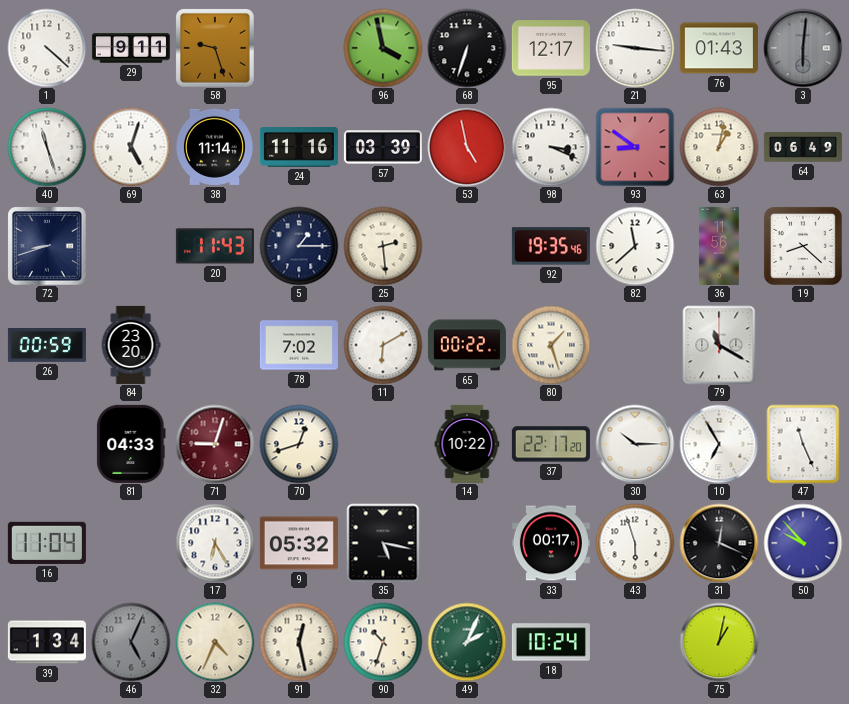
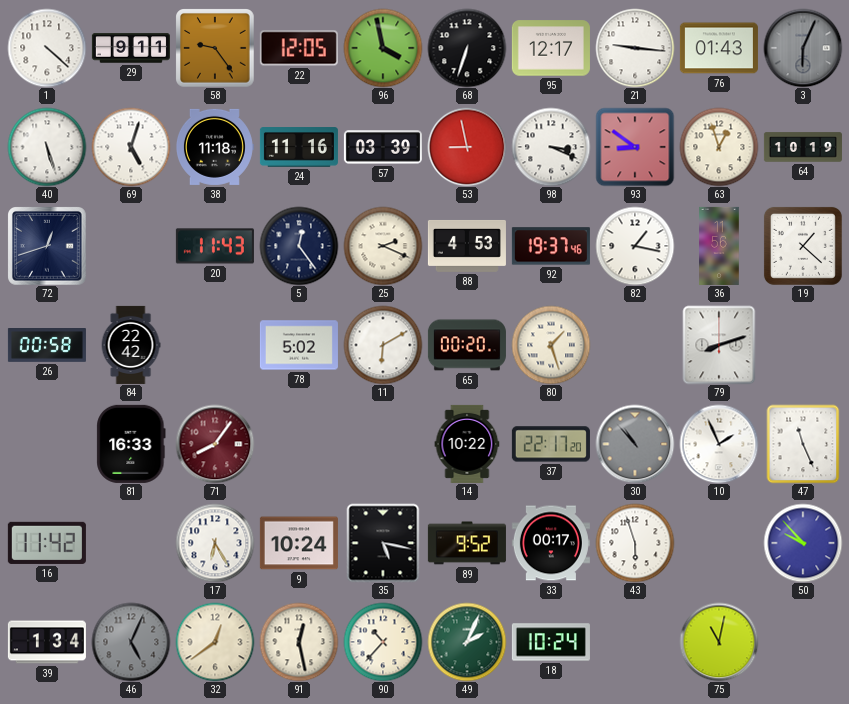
58: 9:27 -> 9:24 (215, 48)
22: none -> 12:05 (299, 48)
3: 6:01 -> 6:04 (803, 48)
40: 11:27 -> 5:27 (47, 147)
38: 11:14 -> 11:18 (215, 147)
53: 4:58 -> 8:58 (467, 147)
63: 1:02 -> 12:57 (719, 147)
64: 06:49 -> 10:19 (803, 147)
72: 8:42 -> 12:42 (47, 246)
5: 1:15 -> 12:24 (299, 246)
25: 2:29 -> 2:19 (383, 246)
88: none -> 4:53 (467, 246)
92: 19:35 -> 19:37 (551, 246)
82: 11:38 -> 1:17 (635, 246)
19: 8:22 -> 1:22 (803, 246)
26: 00:59 -> 00:58 (47, 346)
84: 23:20 -> 22:42 (131, 345)
78: 7:02 -> 5:02 (299, 345)
65: 00:22 -> 00:20 (467, 345)
79: 11:20 -> 8:12 (719, 345)
81: 04:33 -> 16:33 (131, 444)
71: 9:03 -> 8:06 (215, 444)
70: 12:42 -> none (299, 444)
30: 10:15 -> 10:53 (635, 444)
30 dial: white -> grey (635, 444)
10: 6:55 -> 1:56 (719, 444)
16: 11:04 -> 11:42 (47, 543)
9: 05:32 -> 10:24 (299, 543)
89: none -> 9:52 (467, 543)
31: 12:19 -> none (719, 543)
32: 4:34 -> 12:39 (215, 642)
90: 10:33 -> 10:37 (383, 642)
75: 1:02 -> 11:02 (719, 642)
